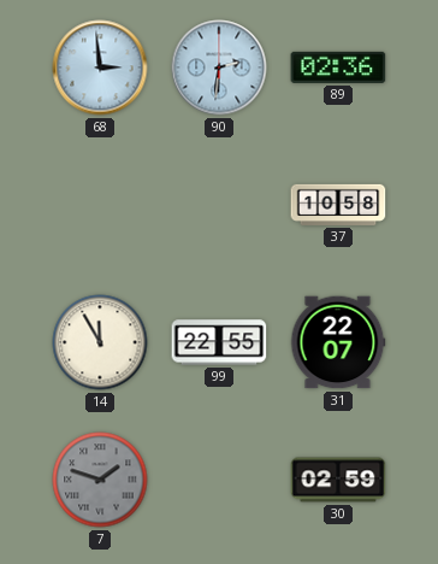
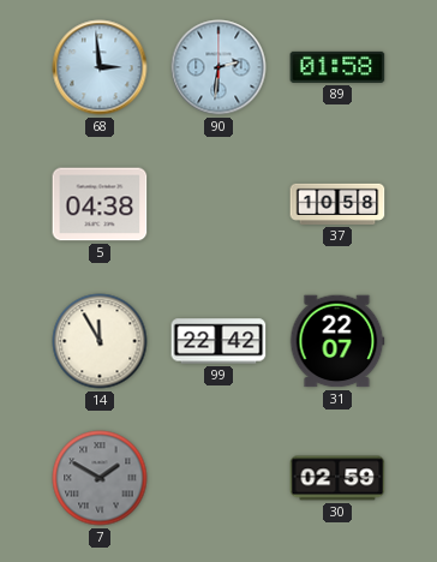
89: 02:36 -> 01:58 (337, 67)
5: none -> 04:38 (100, 204)
99: 22:55 -> 22:42 (218, 341)
7: 1:48 -> 1:50 (100, 478)
